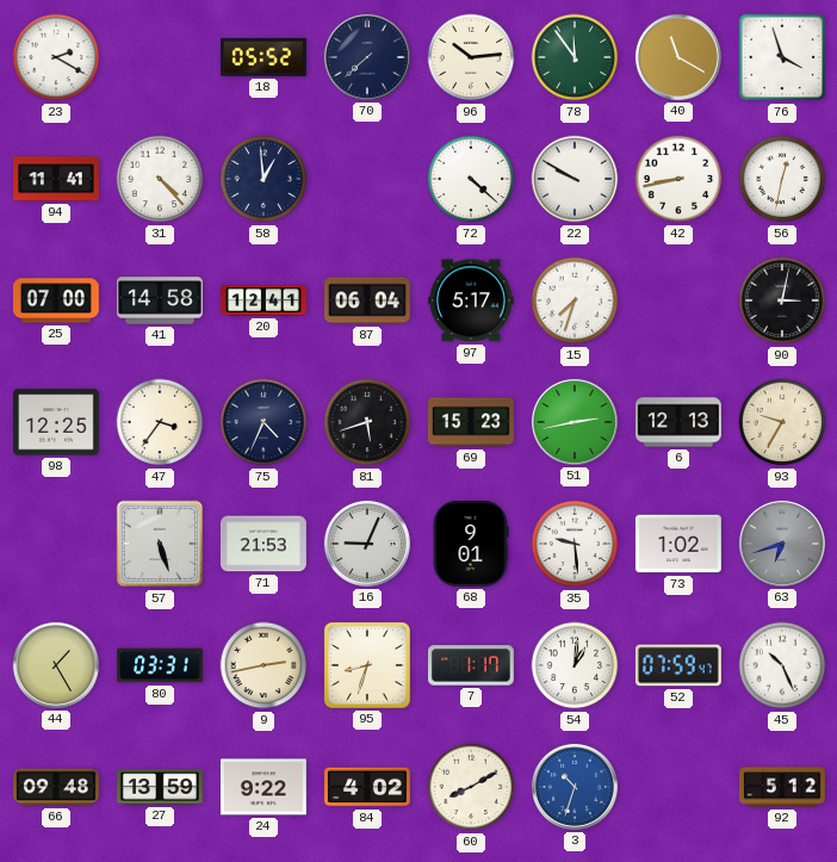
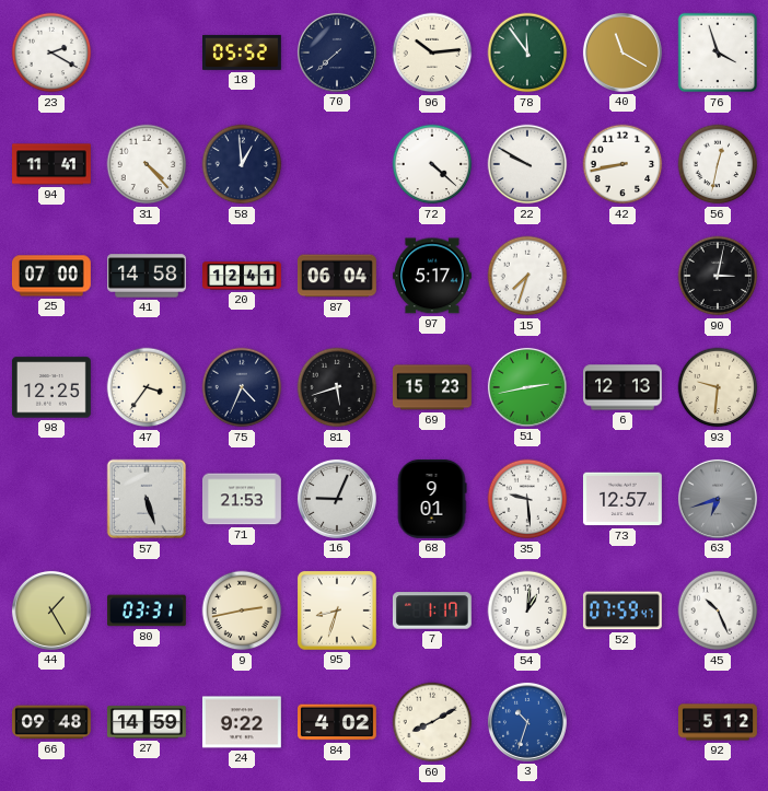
93: 9:35 -> 9:31 (718, 387)
73: 1:02 -> 12:57 (622, 499)
27: 13:59 -> 14:59 (147, 722)
